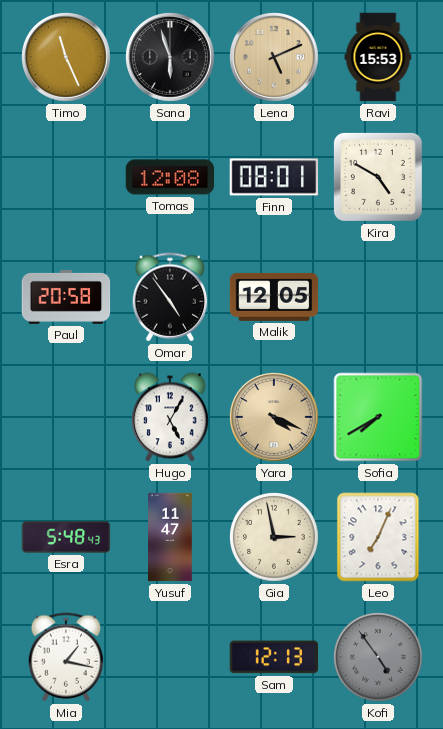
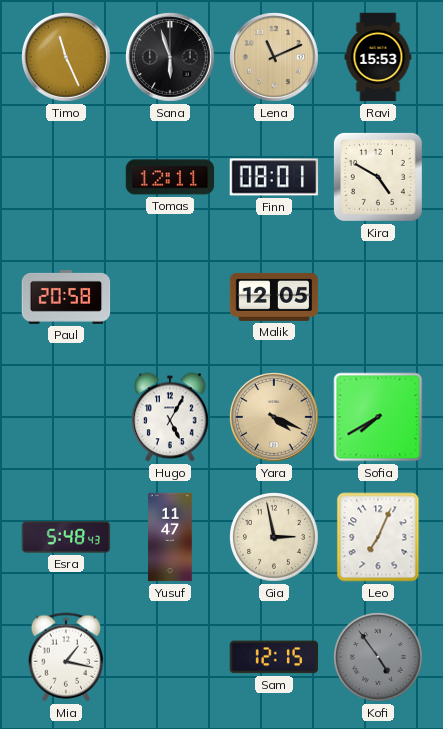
Lena: 5:11 -> 11:11 (275, 58)
Tomas: 12:08 -> 12:11 (170, 177)
Omar: 4:54 -> none (170, 297)
Sam: 12:13 -> 12:15 (274, 657)
